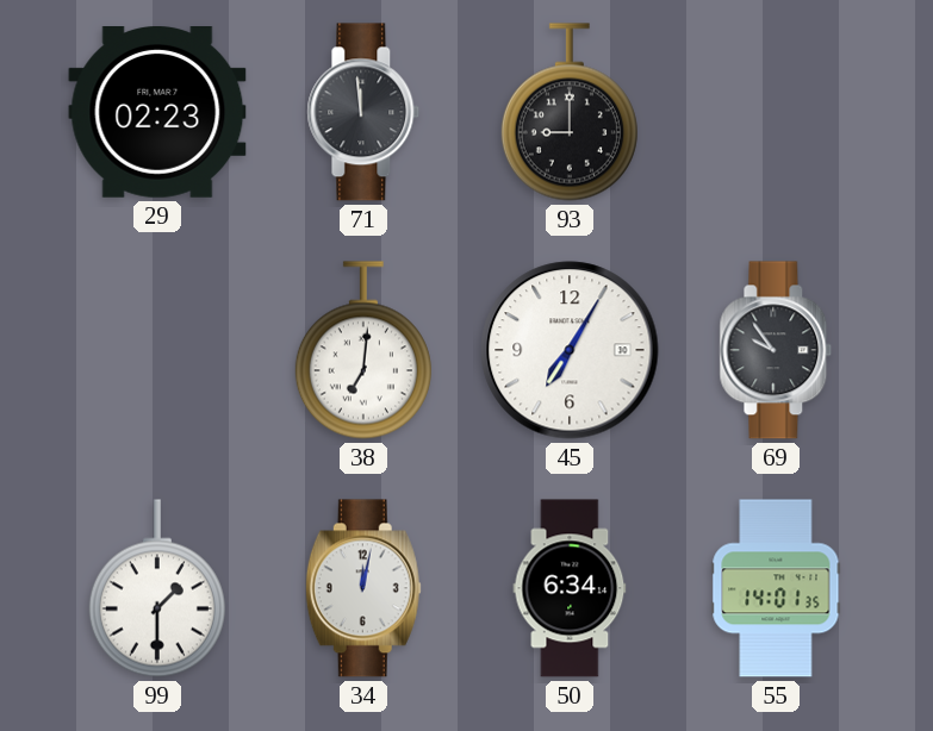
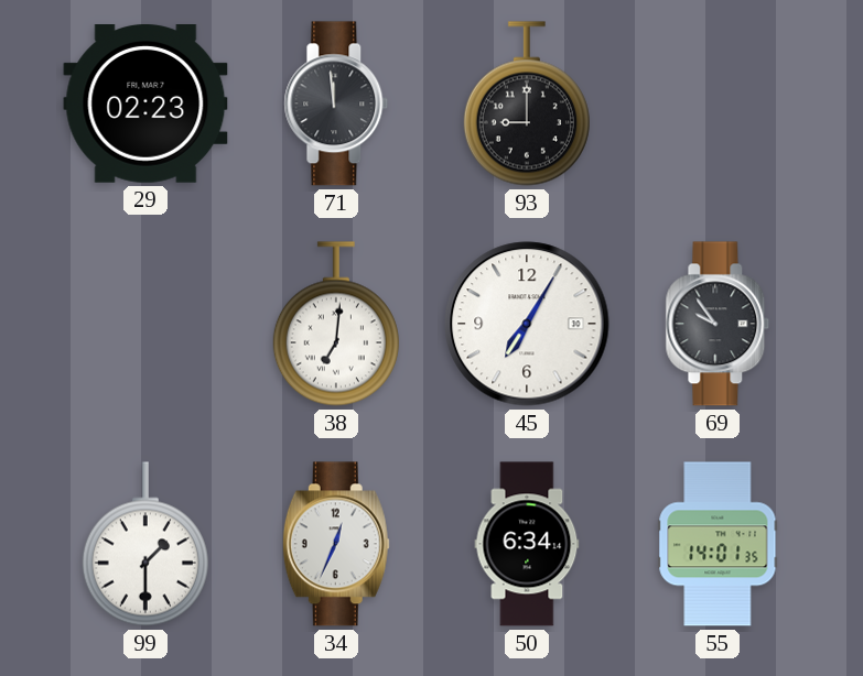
34: 12:02 -> 12:34 (336, 544)
